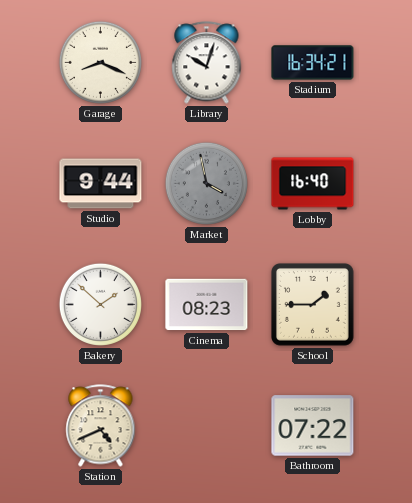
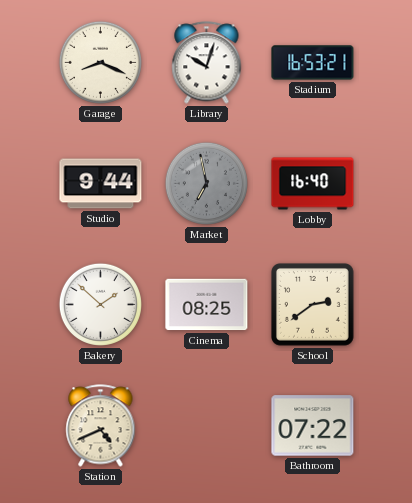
Stadium: 16:34 -> 16:53 (313, 63)
Market: 3:58 -> 6:58 (206, 183)
Cinema: 08:23 -> 08:25 (207, 305)
School: 1:45 -> 2:39 (312, 304)
